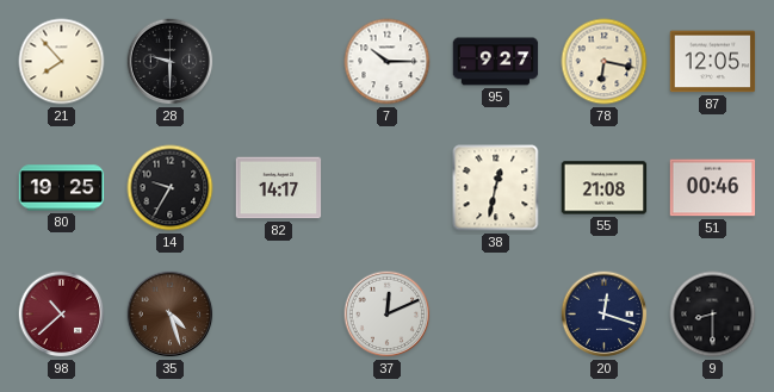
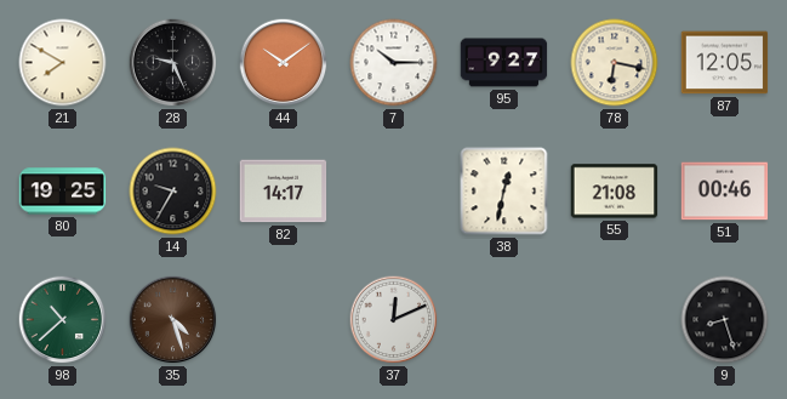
21: 7:53 -> 7:50 (63, 63)
28: 9:30 -> 9:26 (173, 63)
44: none -> 10:09 (284, 63)
98 dial: burgundy -> green (63, 320)
20: 12:18 -> none (605, 315)
9: 8:30 -> 8:27 (725, 320)
